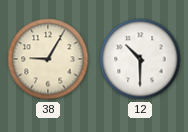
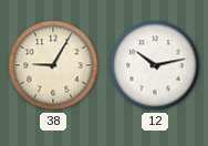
12: 10:30 -> 10:13 (155, 65)
